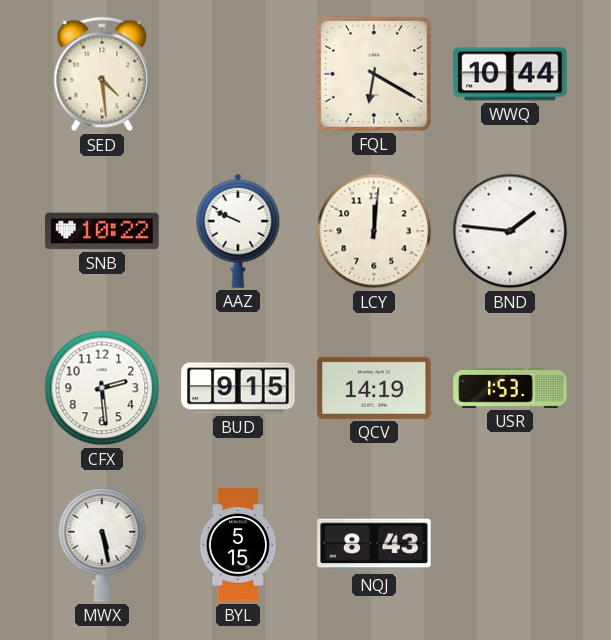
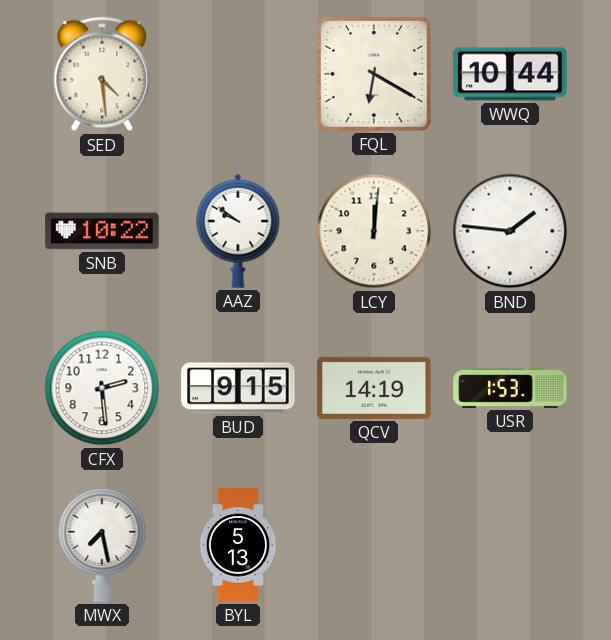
AAZ: 9:49 -> 9:51 (238, 231)
MWX: 5:28 -> 7:28 (102, 546)
BYL: 5:15 -> 5:13 (238, 545)
NQJ: 8:43 -> none (374, 545)
